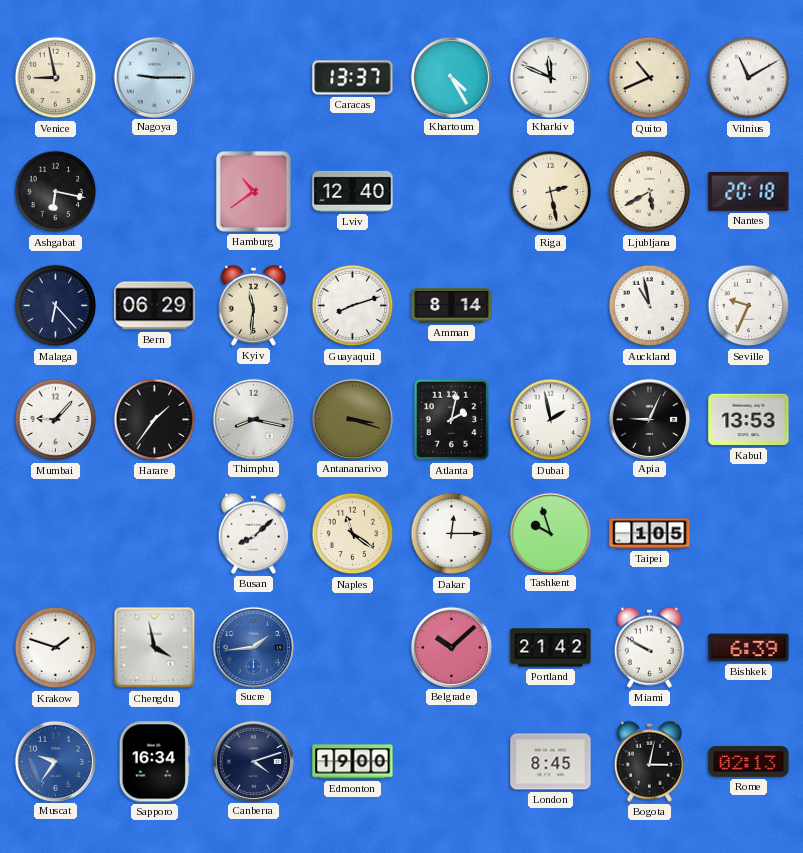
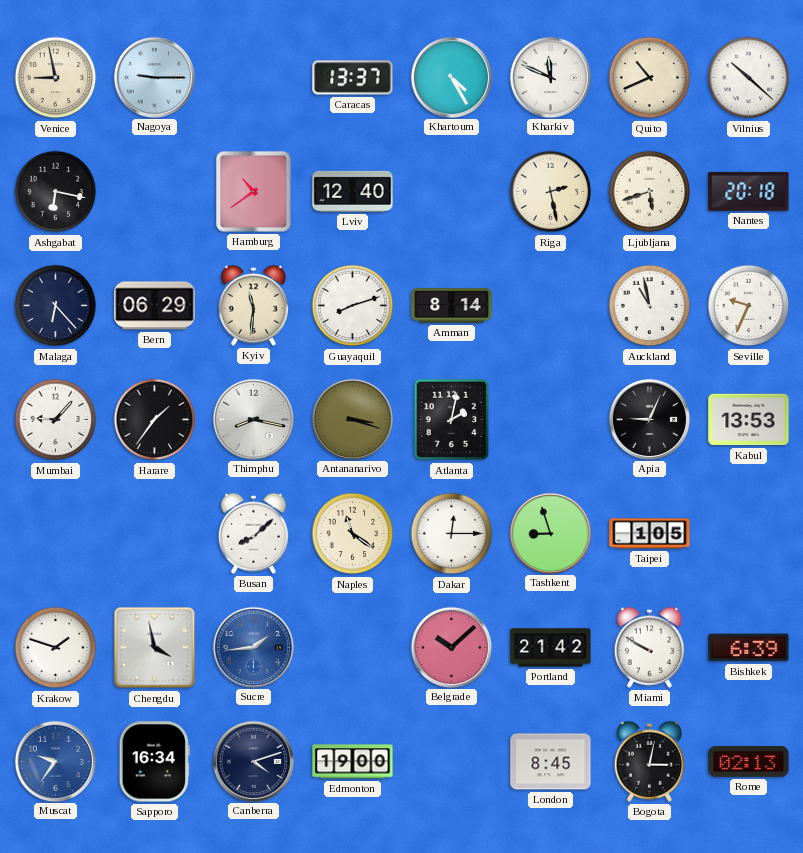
Vilnius: 11:10 -> 10:22 (749, 78)
Ljubljana: 5:40 -> 5:42 (650, 192)
Dubai: 1:58 -> none (551, 420)
Tashkent: 9:57 -> 8:57 (550, 533)
